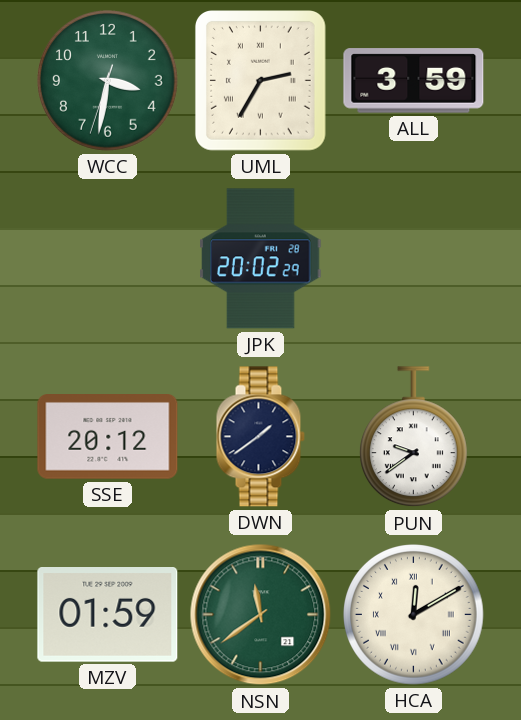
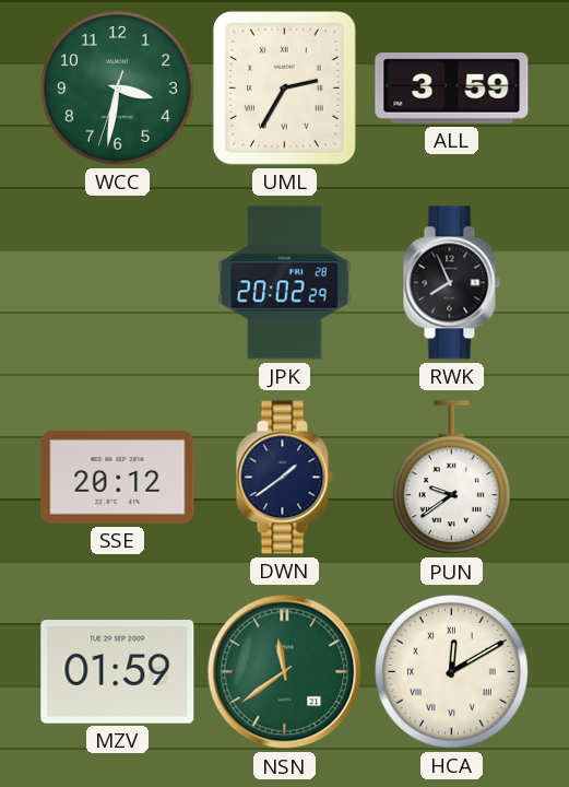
RWK: none -> 7:56 (451, 283)
